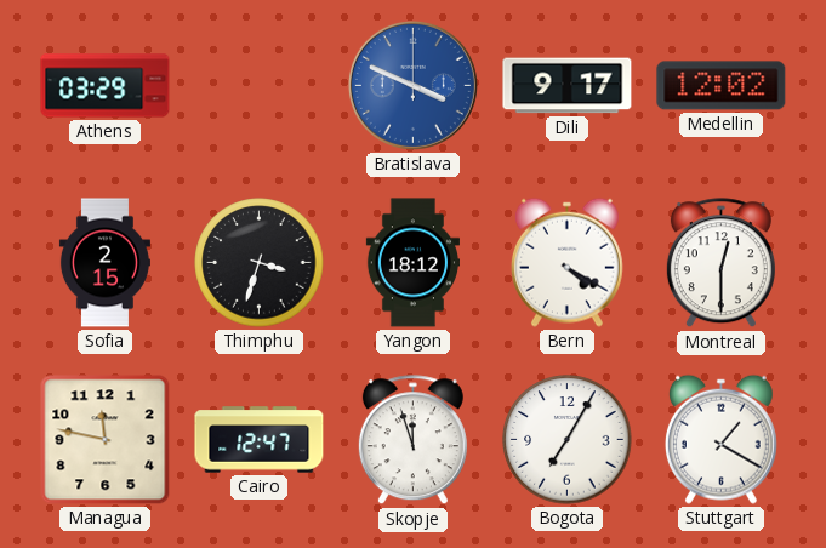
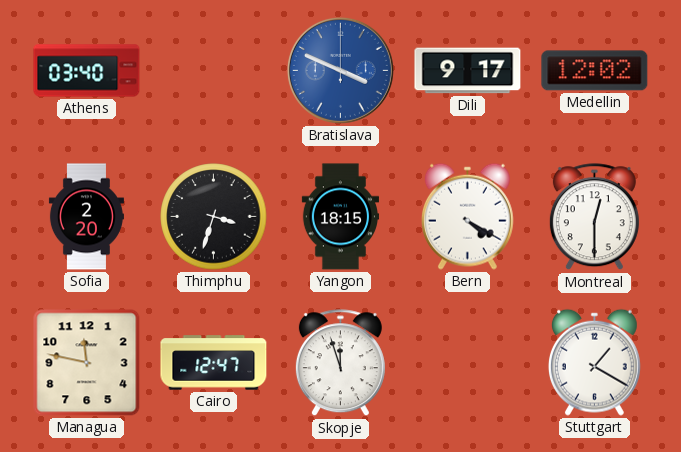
Athens: 03:29 -> 03:40 (87, 71)
Sofia: 2:15 -> 2:20 (86, 217)
Yangon: 18:12 -> 18:15 (340, 217)
Bogota: 7:05 -> none (568, 440)
